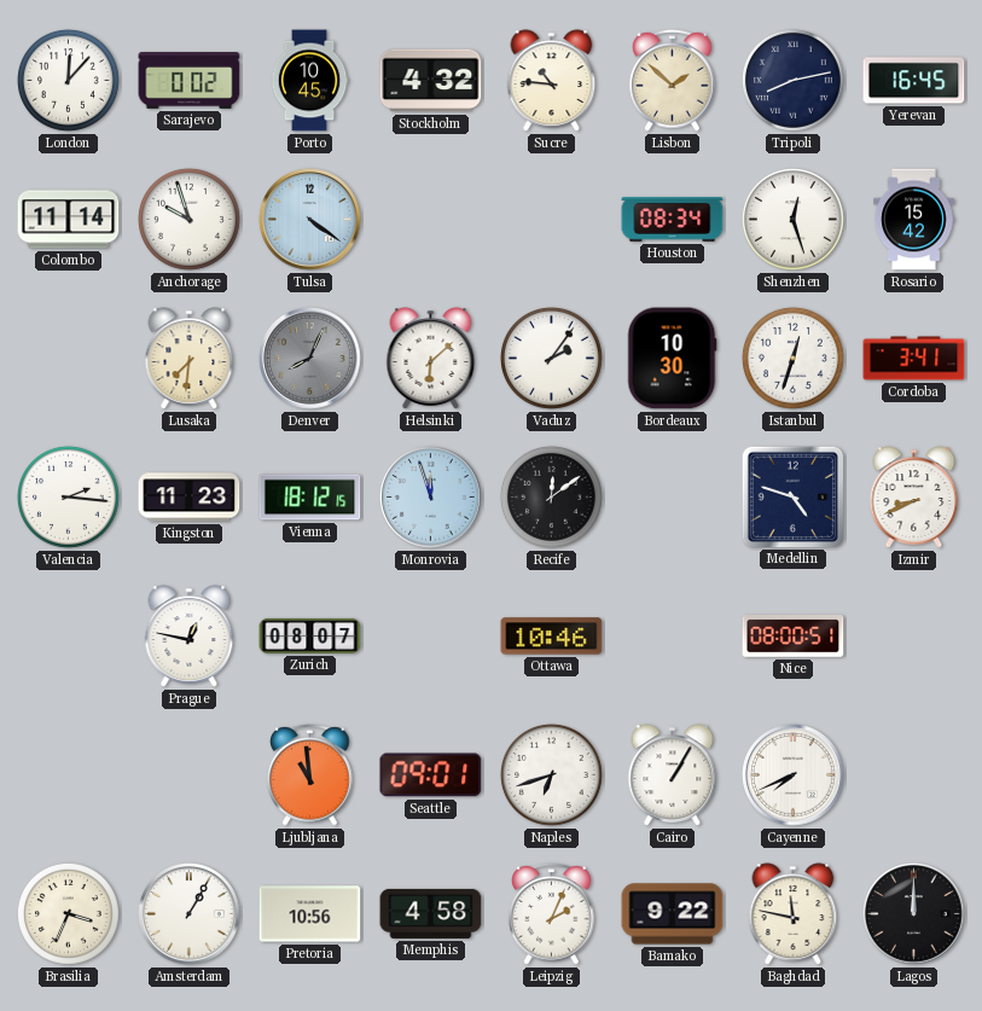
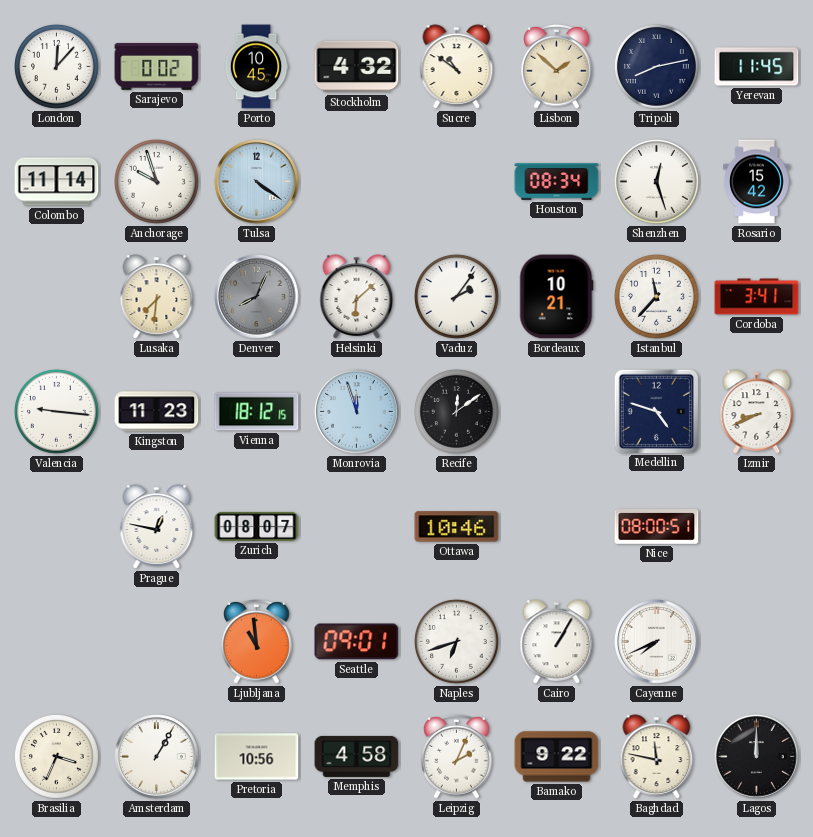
Sucre: 10:46 -> 10:51 (457, 67)
Yerevan: 16:45 -> 11:45 (757, 67)
Bordeaux: 10:30 -> 10:21 (556, 297)
Istanbul: 12:33 -> 11:37 (657, 297)
Valencia: 2:16 -> 9:16 (57, 412)
